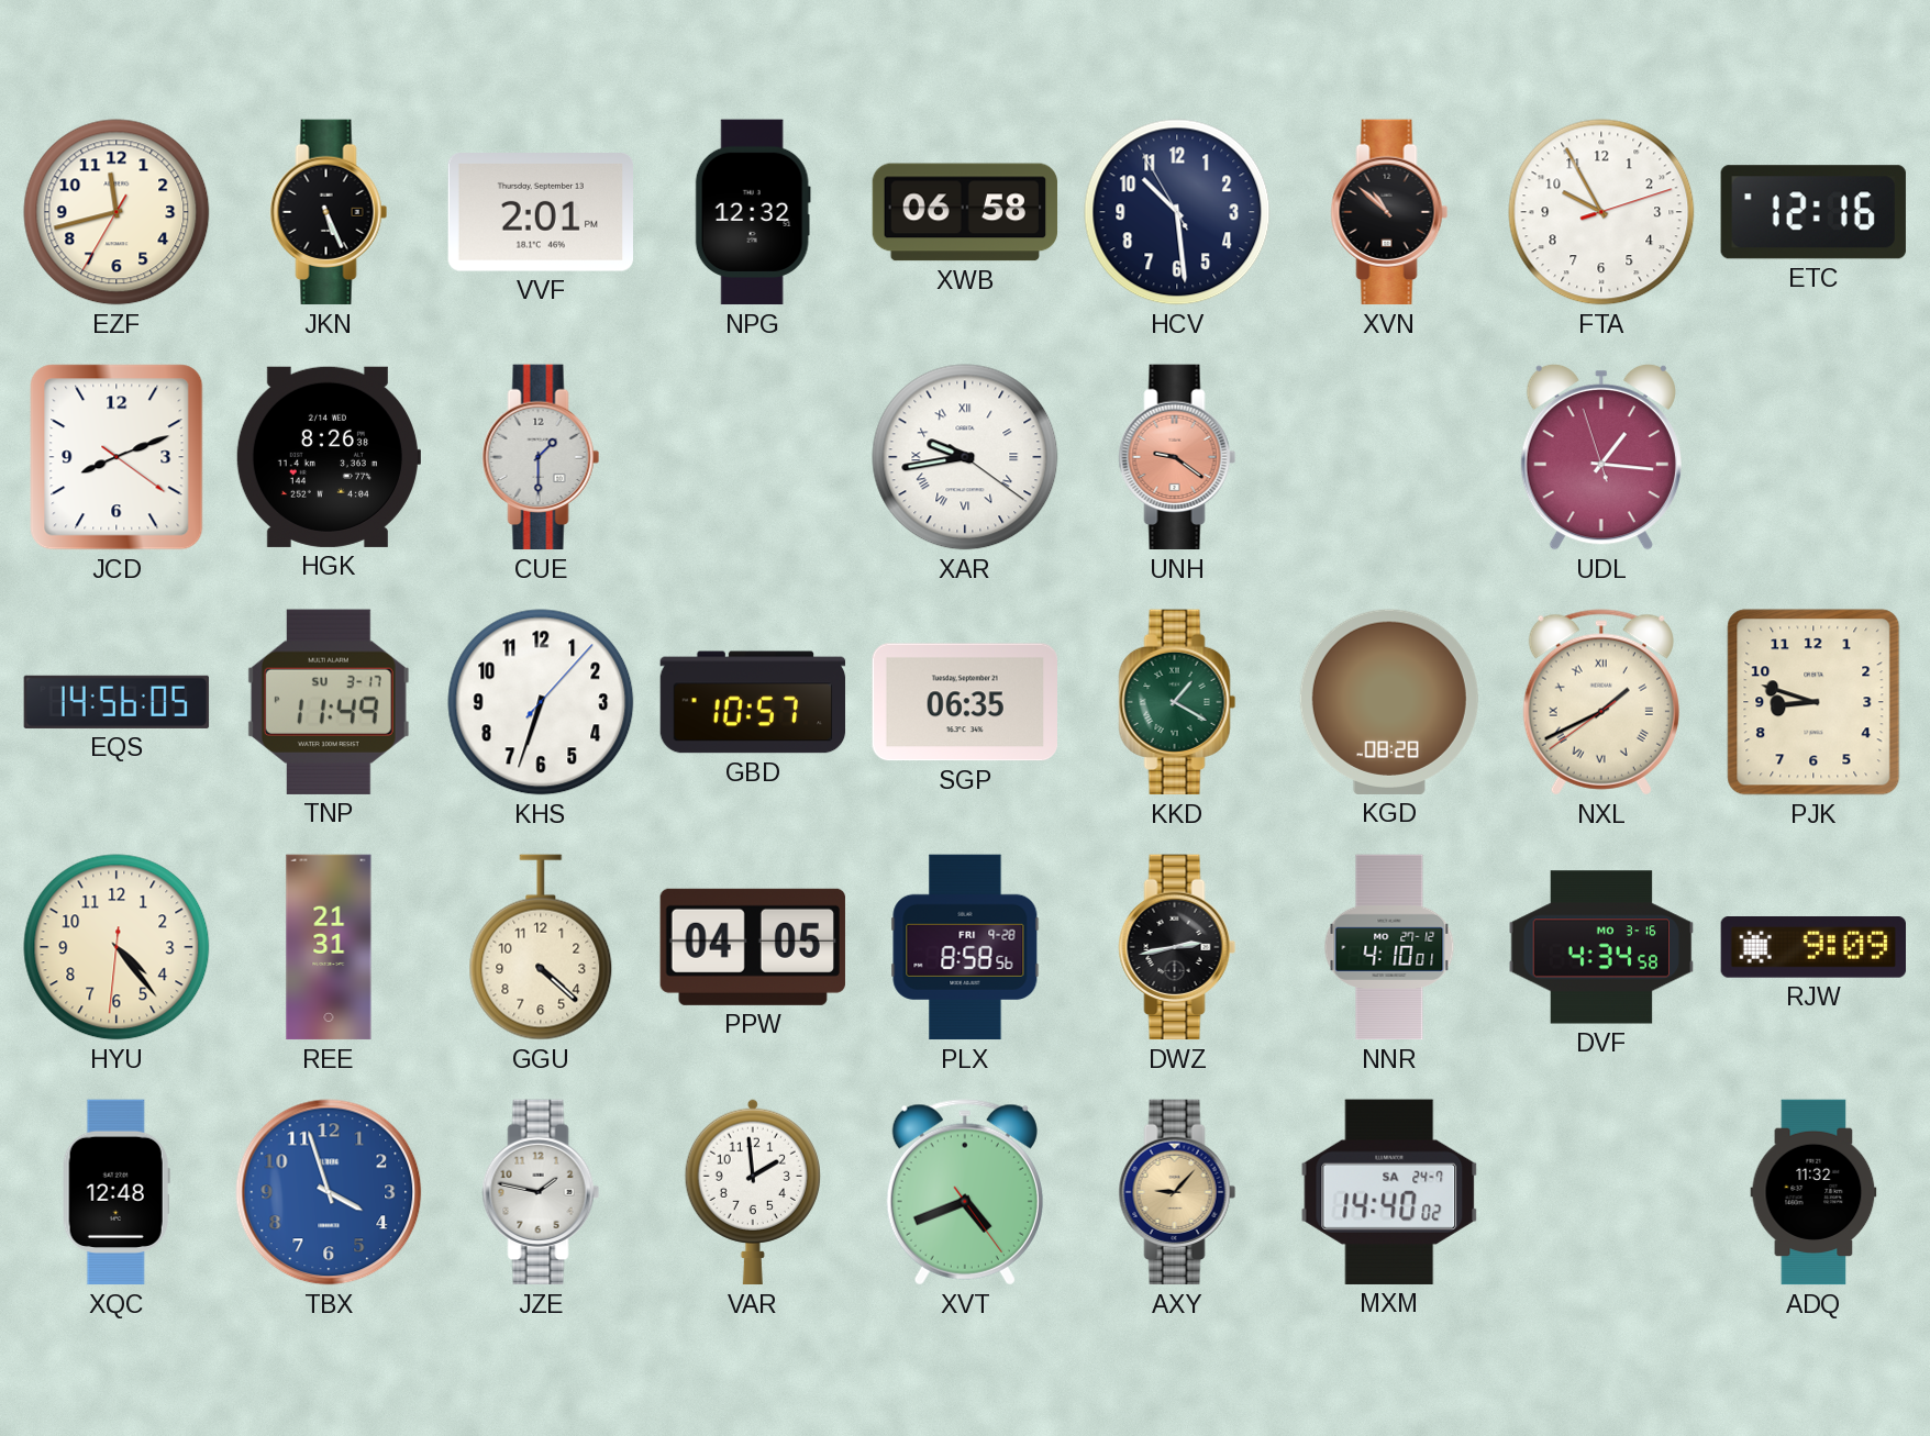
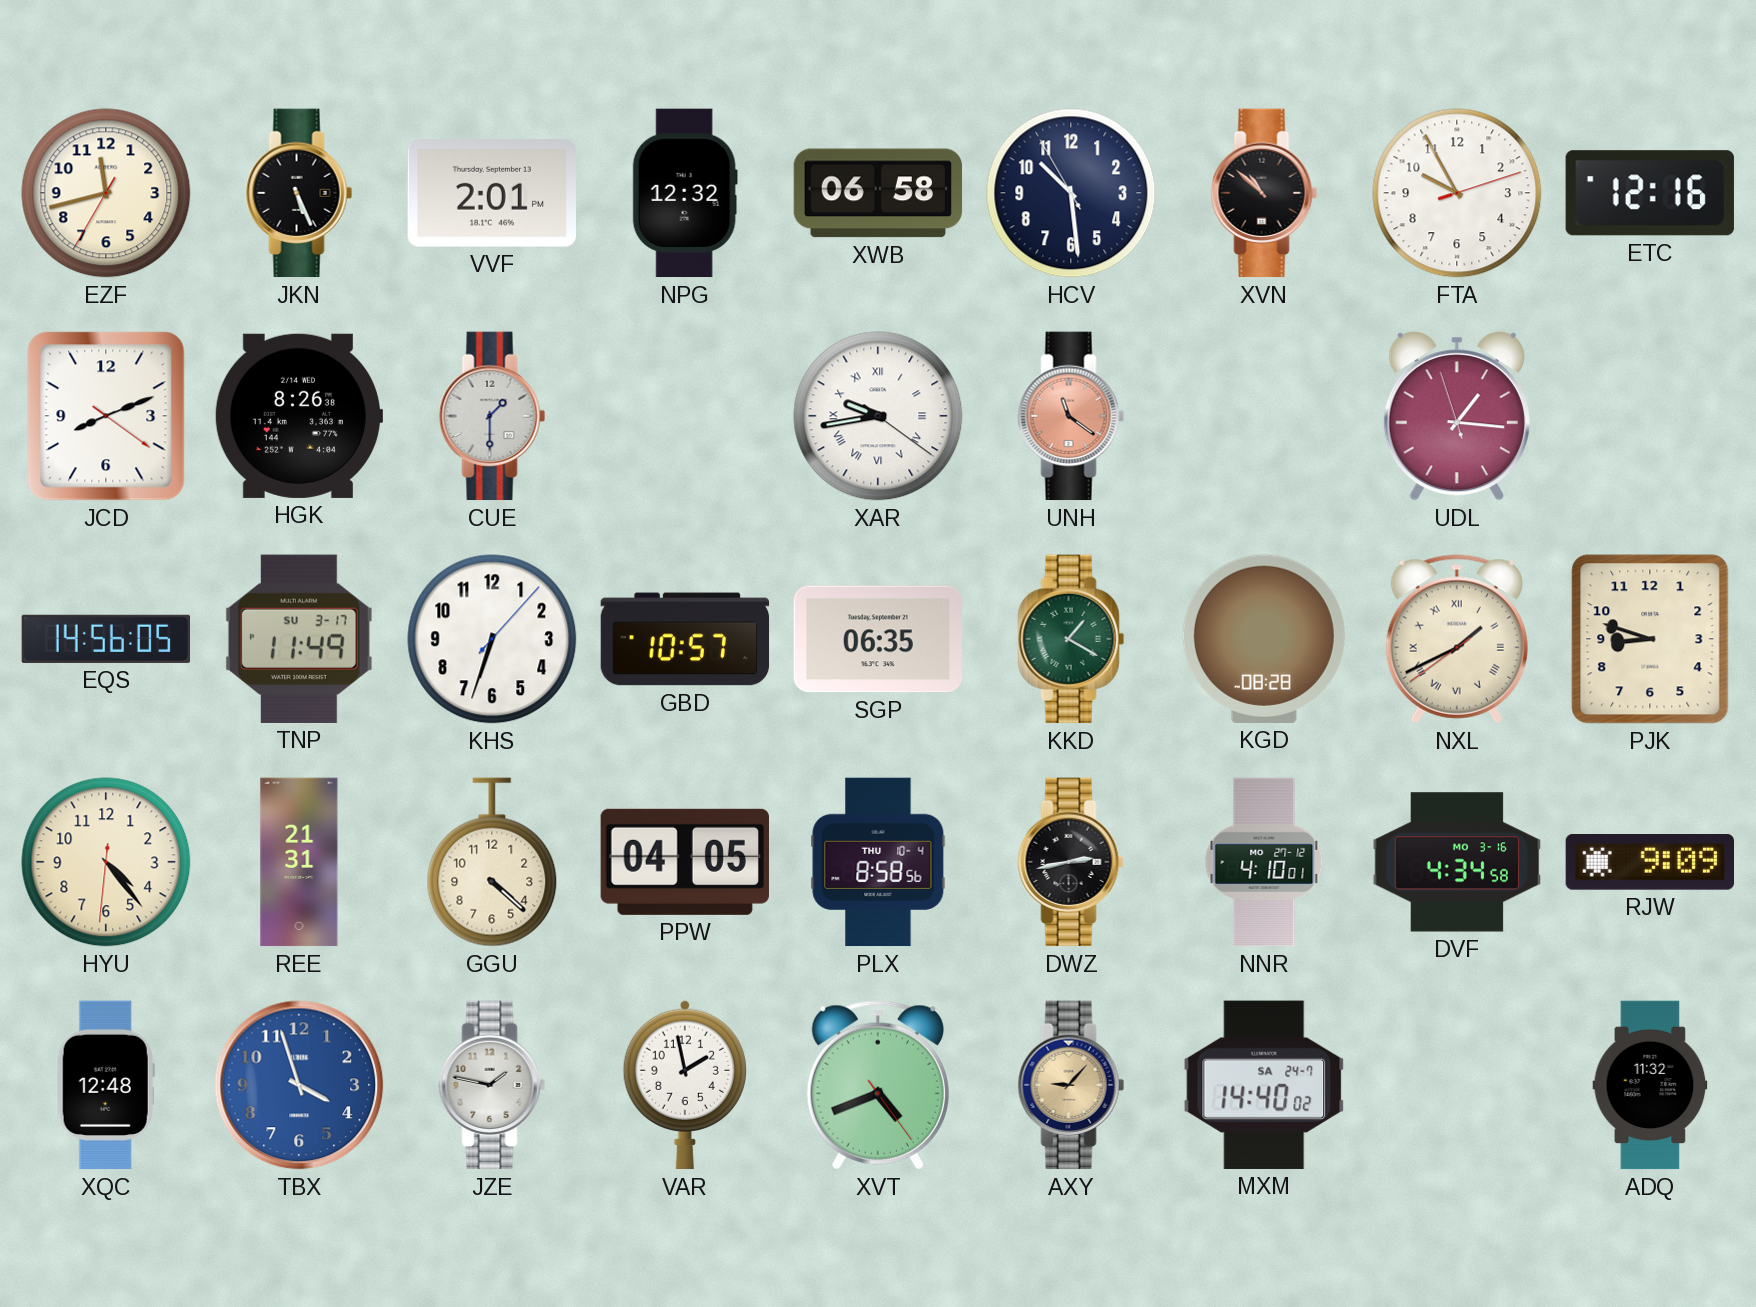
UNH: 9:21 -> 11:21 (1071, 416)
PLX date: FRI 9-28 -> THU 10-4 (878, 862)
VAR: 1:59 -> 1:58 (685, 1085)
